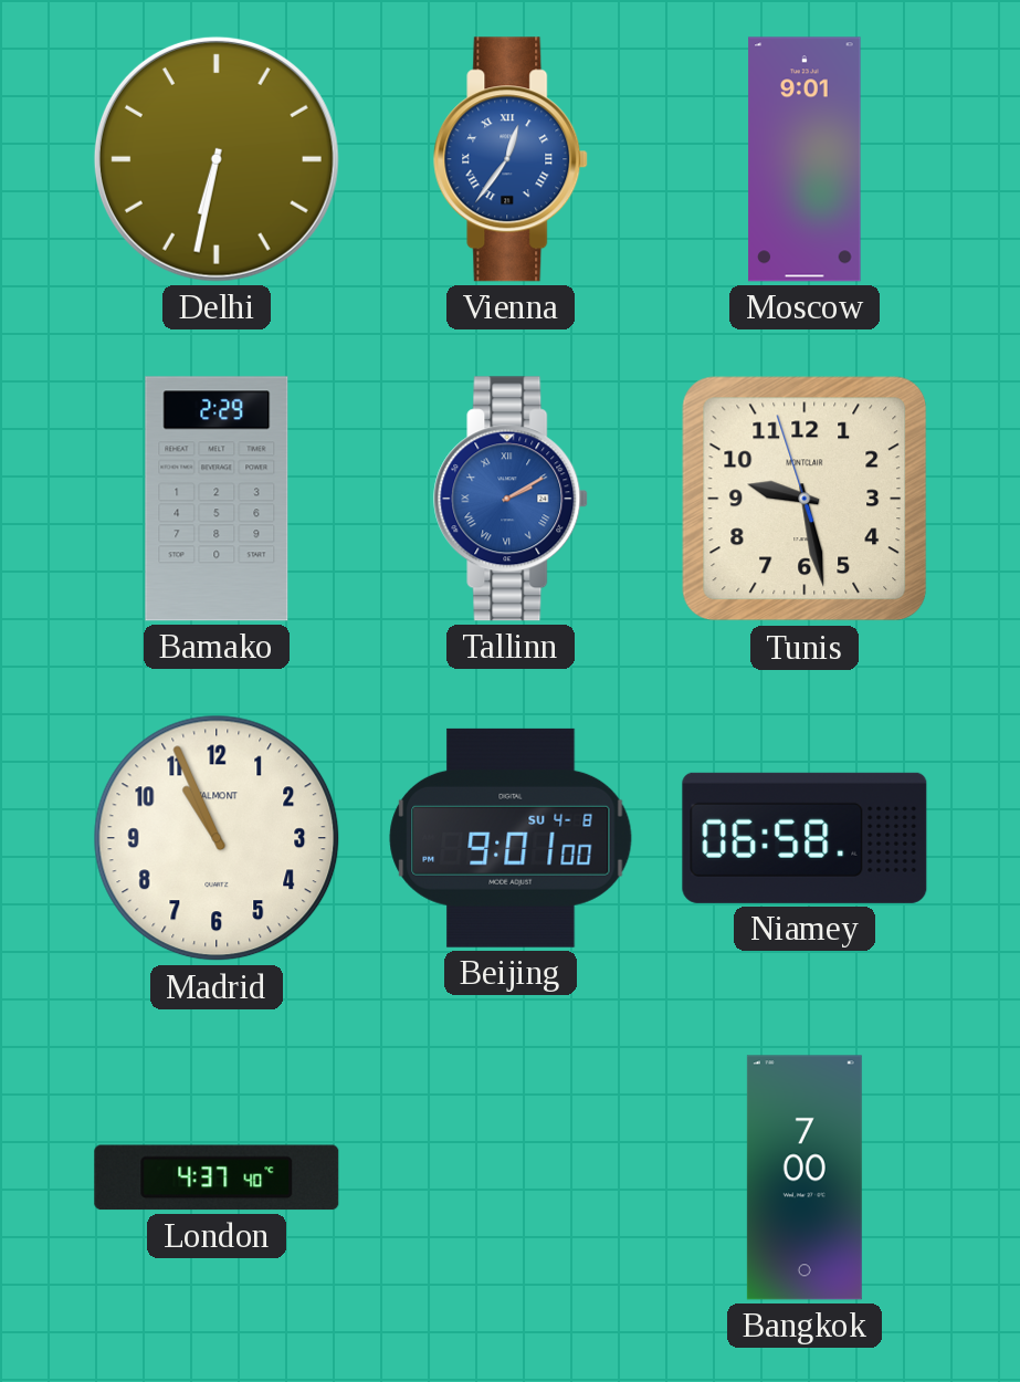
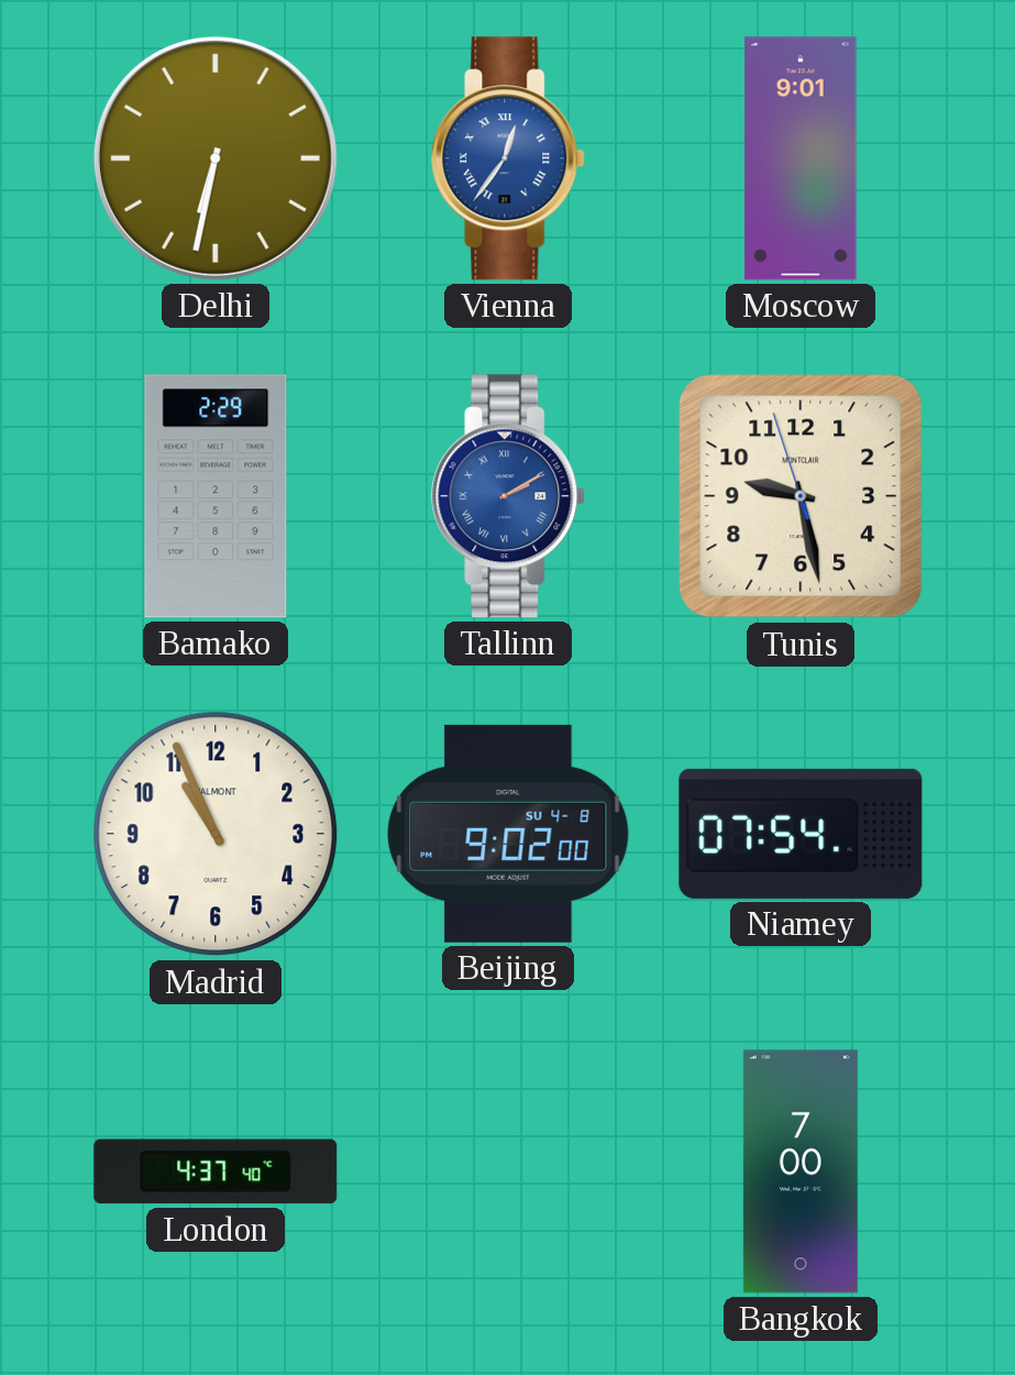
Beijing: 9:01 -> 9:02 (508, 834)
Niamey: 06:58 -> 07:54 (801, 834)
